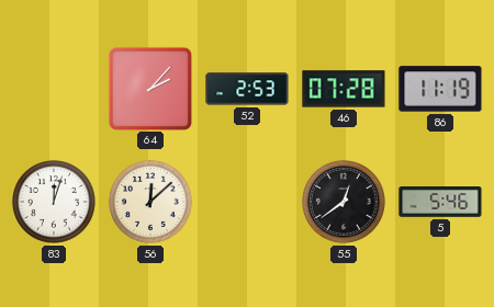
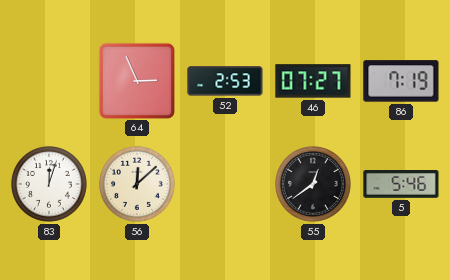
64: 2:07 -> 2:56 (136, 80)
46: 07:28 -> 07:27 (313, 81)
86: 11:19 -> 7:19 (401, 81)
